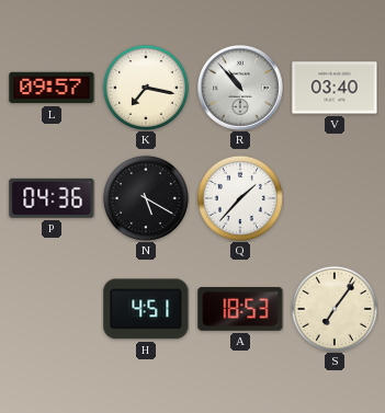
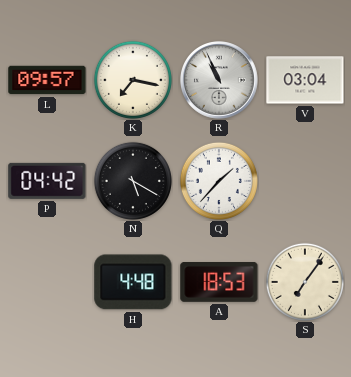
R: 10:53 -> 10:56 (220, 81)
V: 03:40 -> 03:04 (305, 80)
P: 04:36 -> 04:42 (47, 181)
H: 4:51 -> 4:48 (133, 282)
